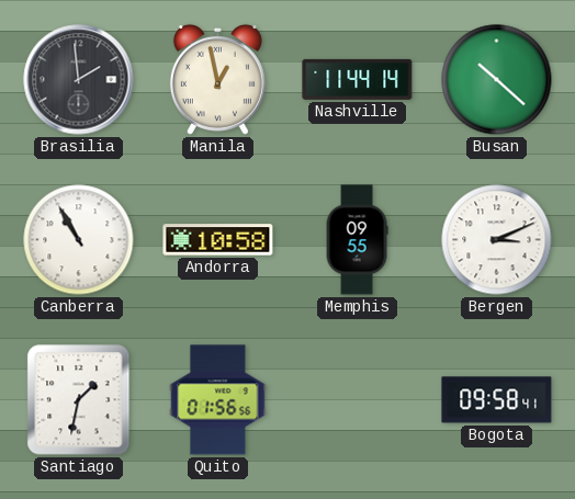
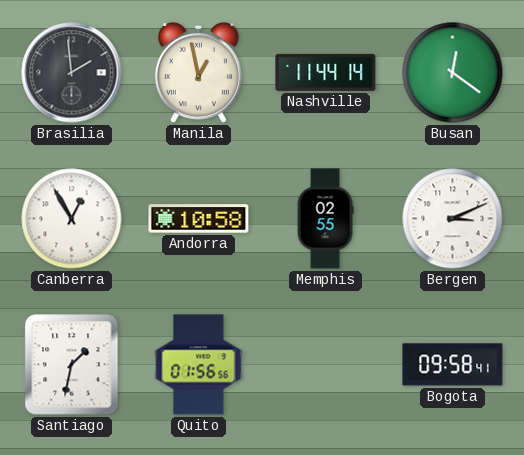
Busan: 10:22 -> 12:21 (453, 73)
Canberra: 10:55 -> 12:55 (72, 219)
Memphis: 09:55 -> 02:55 (325, 219)
